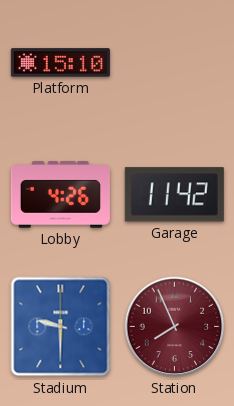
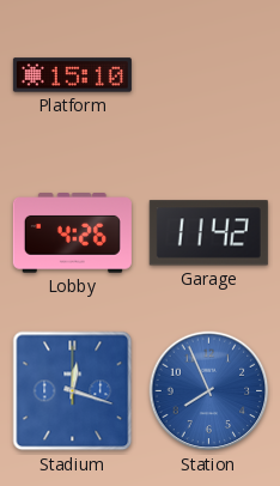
Stadium: 9:30 -> 12:18 (73, 391)
Station dial: burgundy -> blue (209, 391)
